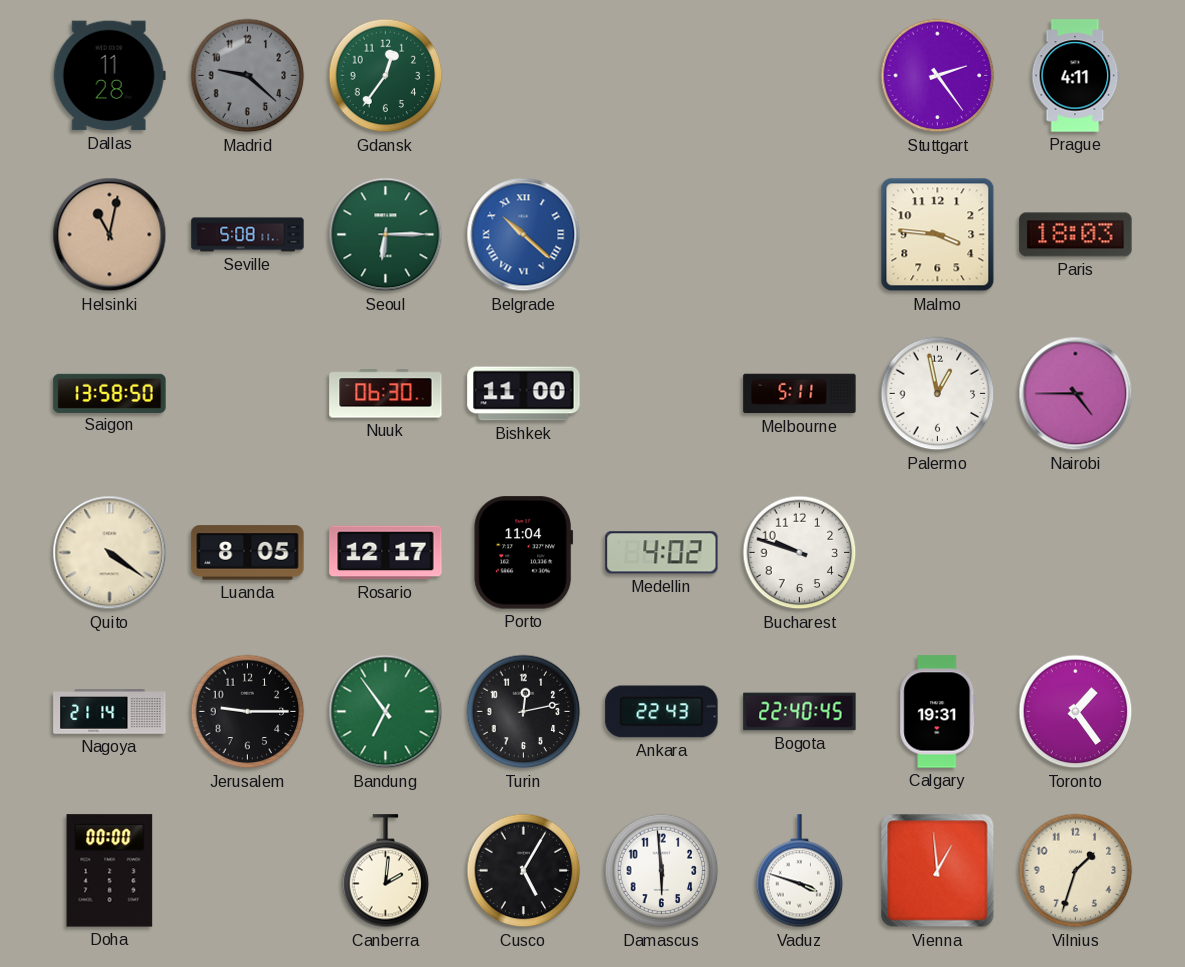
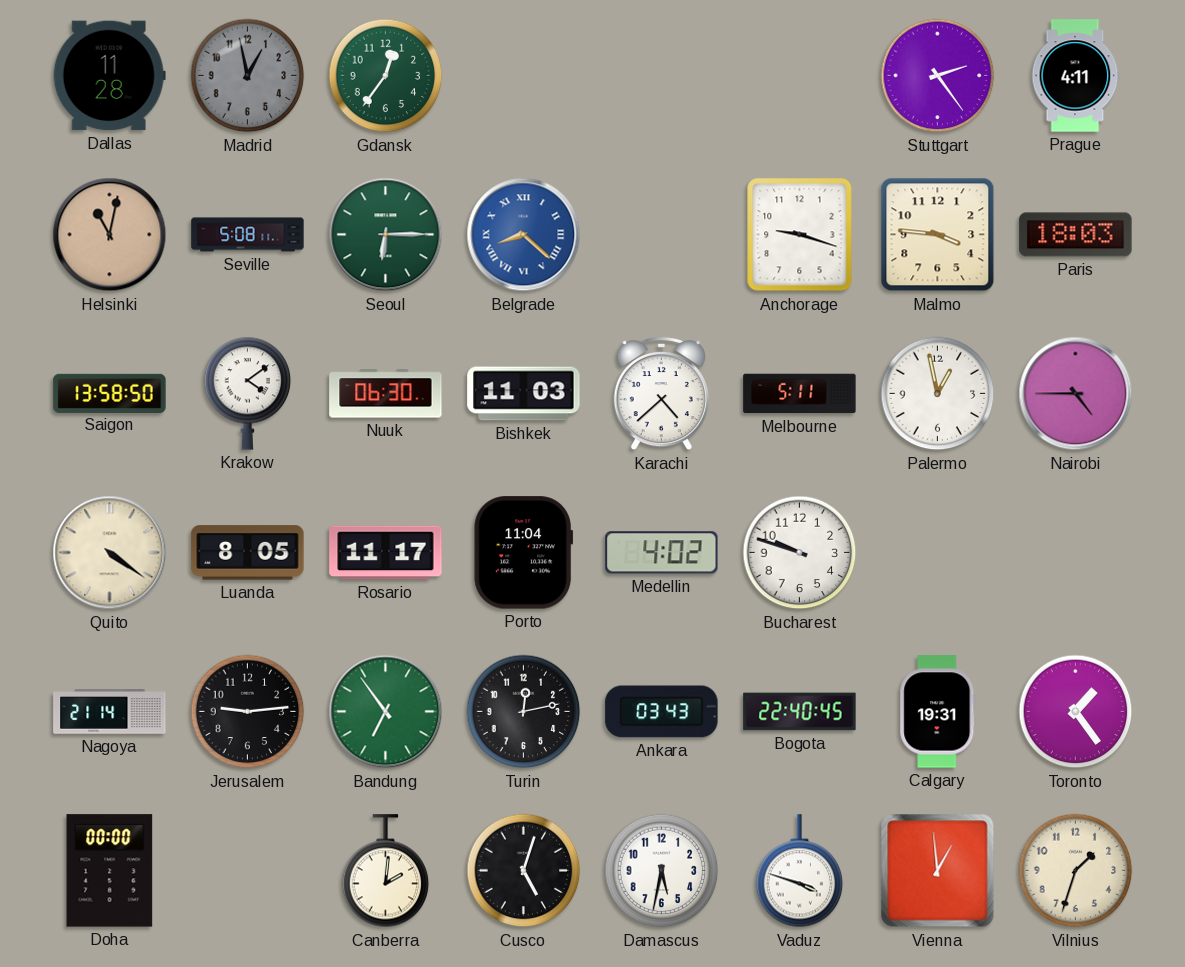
Madrid: 9:22 -> 12:58 (248, 76)
Belgrade: 10:22 -> 8:22 (524, 235)
Anchorage: none -> 9:18 (800, 235)
Krakow: none -> 4:09 (248, 393)
Bishkek: 11:00 -> 11:03 (524, 394)
Karachi: none -> 4:38 (661, 394)
Rosario: 12:17 -> 11:17 (386, 553)
Jerusalem: 9:15 -> 9:14 (248, 712)
Ankara: 22:43 -> 03:43 (662, 712)
Cusco: 5:05 -> 5:03 (524, 871)
Damascus: 5:59 -> 5:32 (662, 871)
